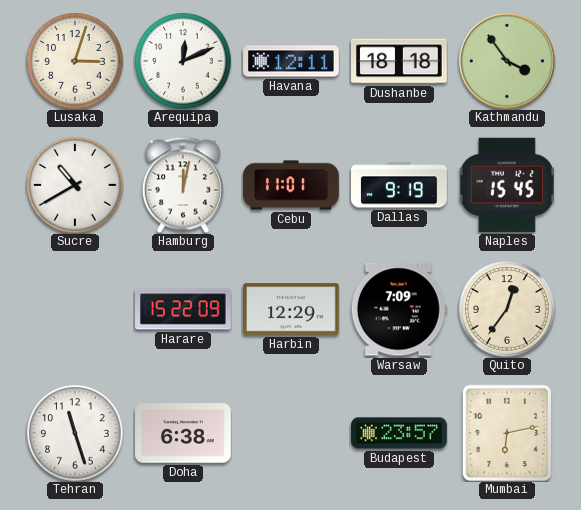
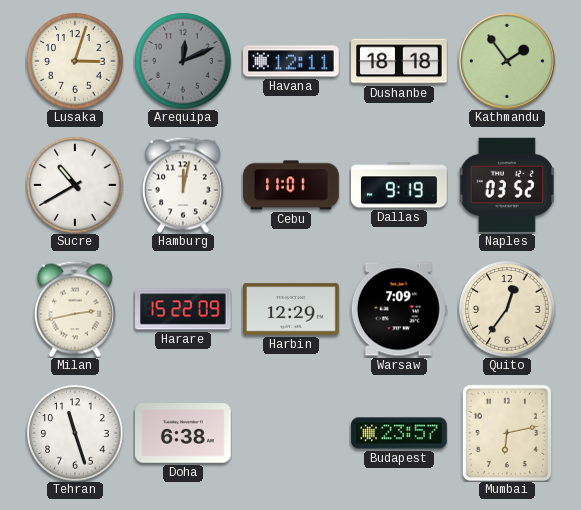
Arequipa dial: white -> grey (183, 61)
Kathmandu: 3:54 -> 1:54 (507, 61)
Naples: 15:45 -> 03:52 (507, 185)
Milan: none -> 2:43 (75, 309)
